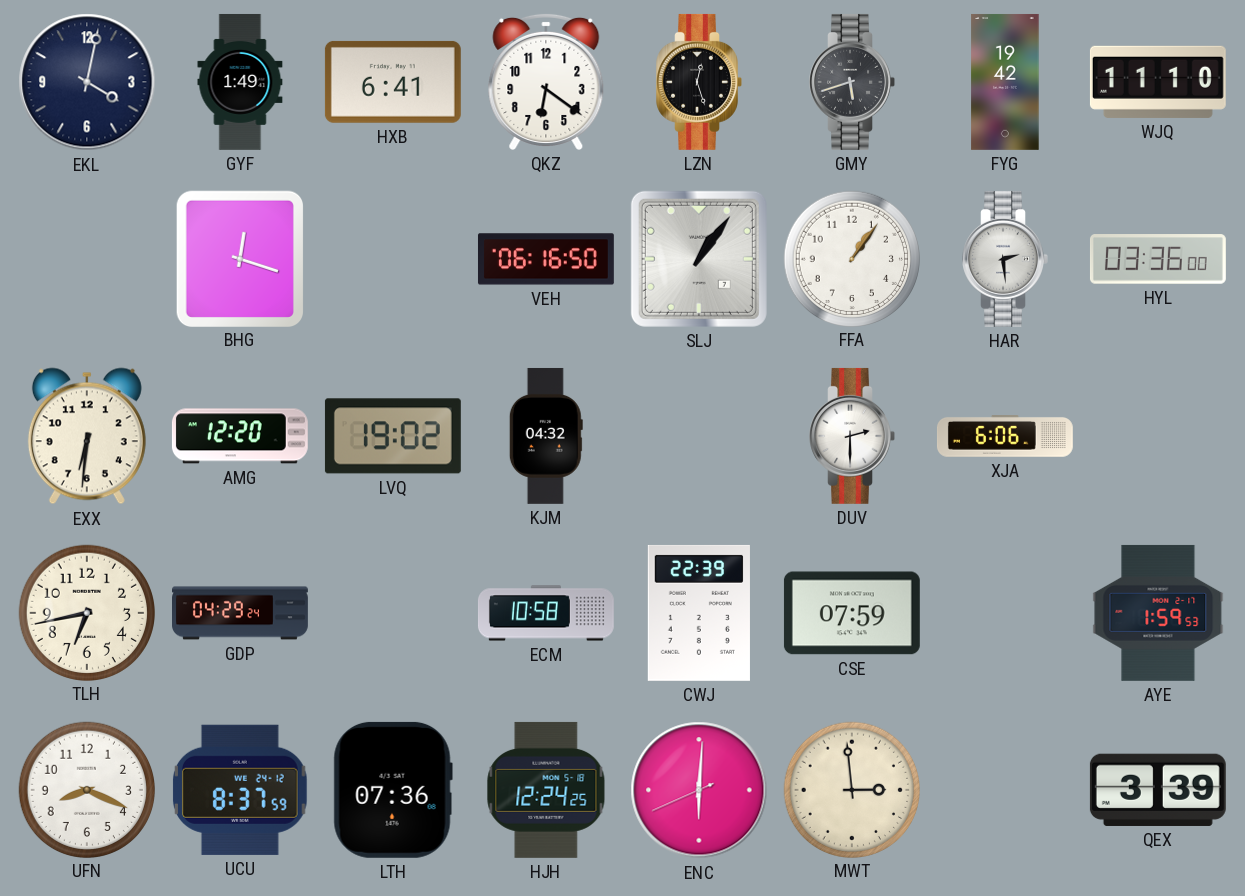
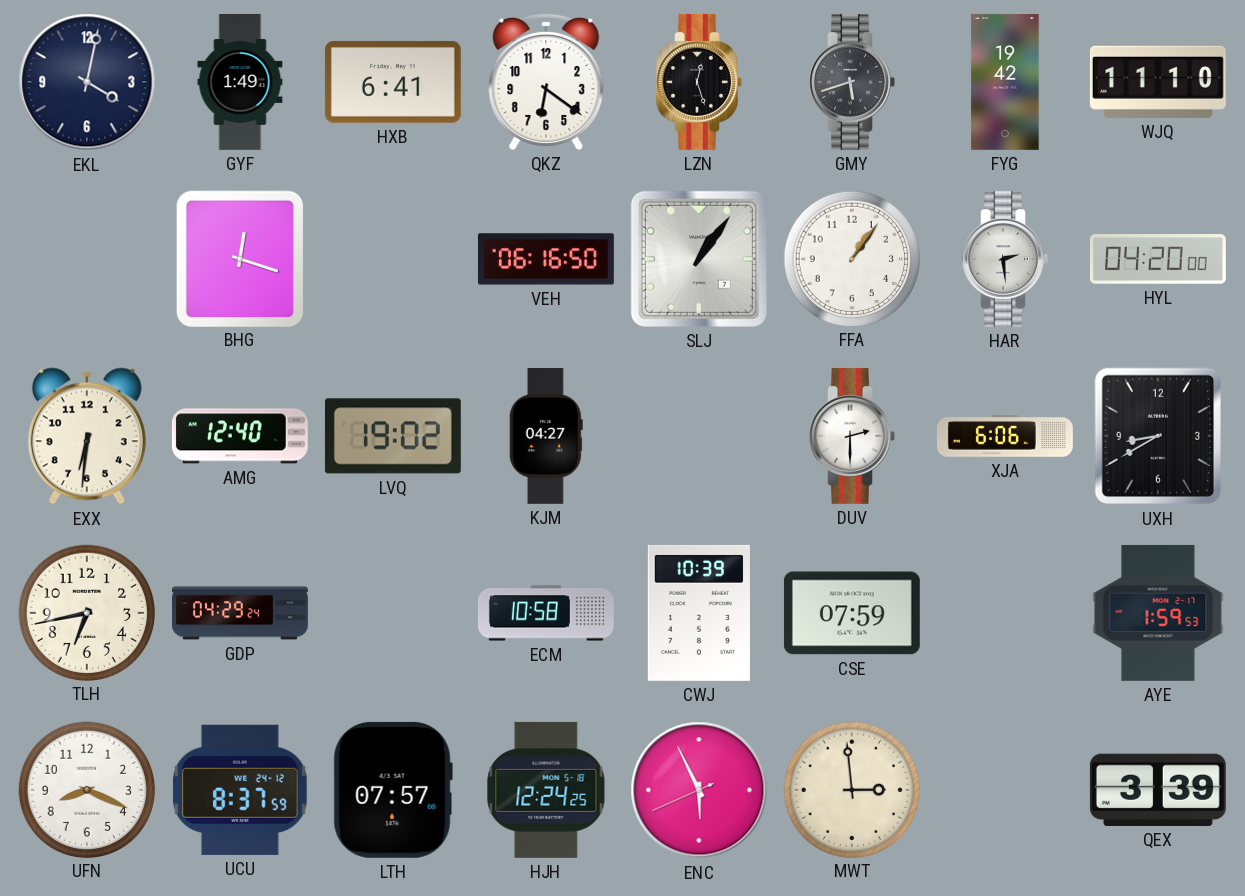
HYL: 03:36 -> 04:20 (1158, 259)
AMG: 12:20 -> 12:40 (240, 436)
KJM: 04:32 -> 04:27 (546, 436)
UXH: none -> 8:40 (1158, 436)
CWJ: 22:39 -> 10:39 (699, 613)
LTH: 07:36 -> 07:57 (393, 790)
ENC: 6:00 -> 5:55 (699, 790)
